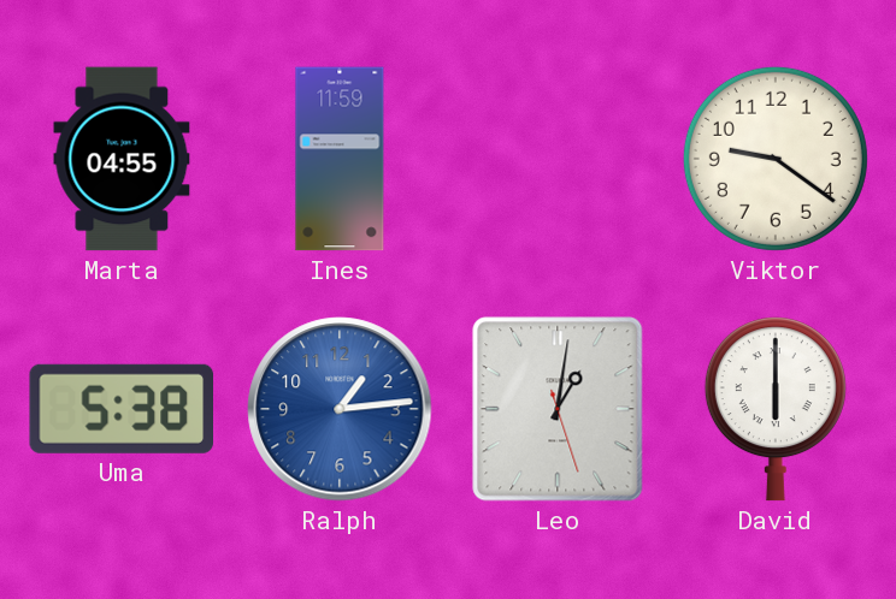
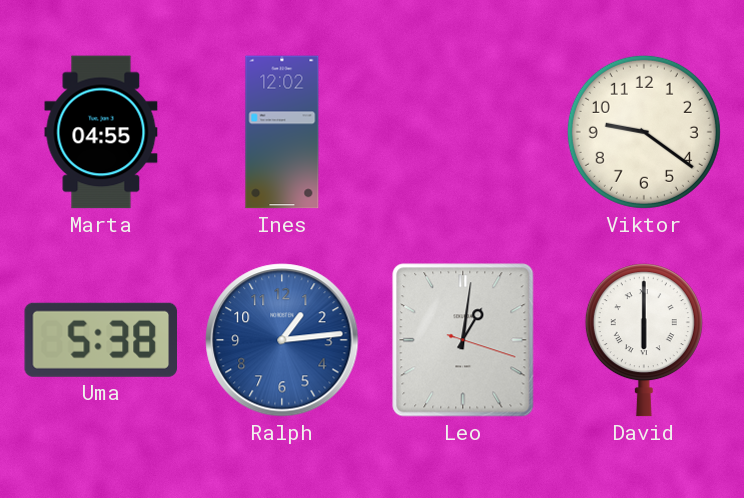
Ines: 11:59 -> 12:02 (282, 132)
Leo: 1:01:27 -> 1:01:18 (463, 340)
